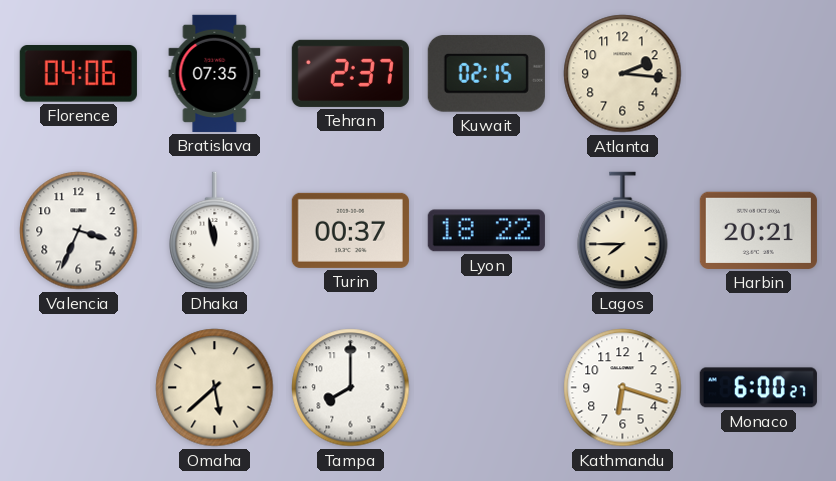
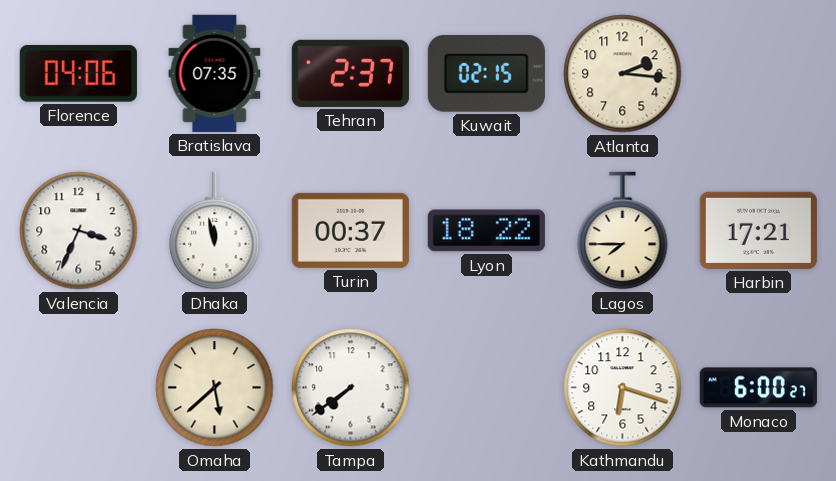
Harbin: 20:21 -> 17:21 (758, 230)
Tampa: 8:00 -> 7:39 (351, 388)
